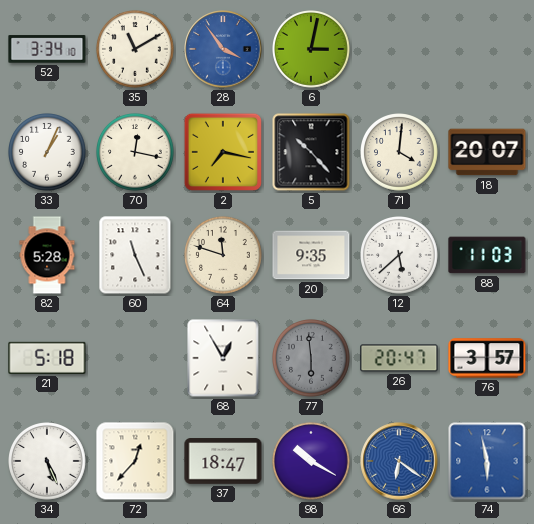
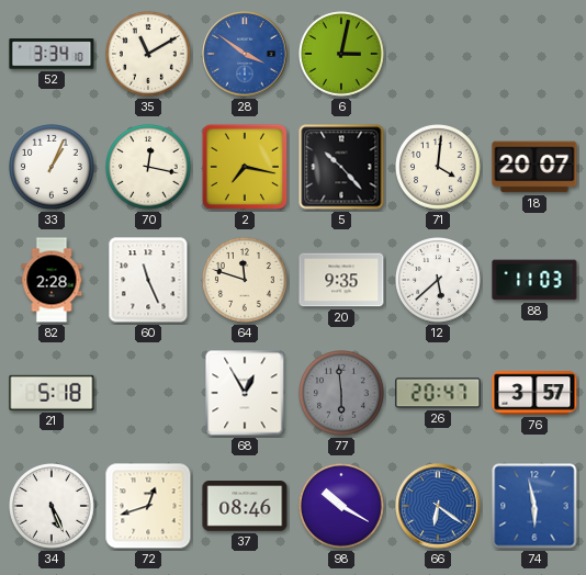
28: 3:54 -> 3:51 (245, 54)
82: 5:28 -> 2:28 (52, 280)
72: 12:37 -> 12:42 (148, 506)
37: 18:47 -> 08:46 (245, 506)
